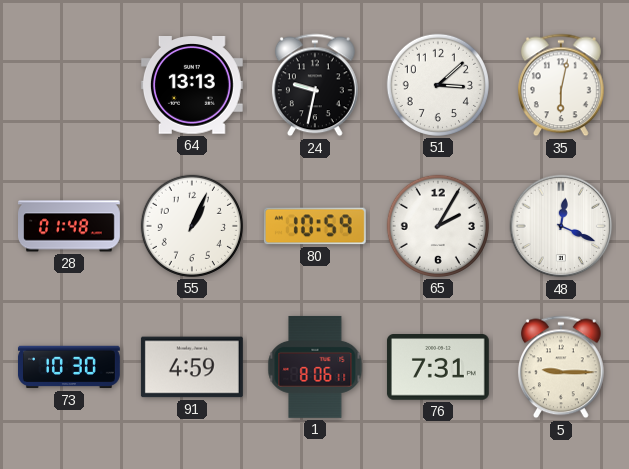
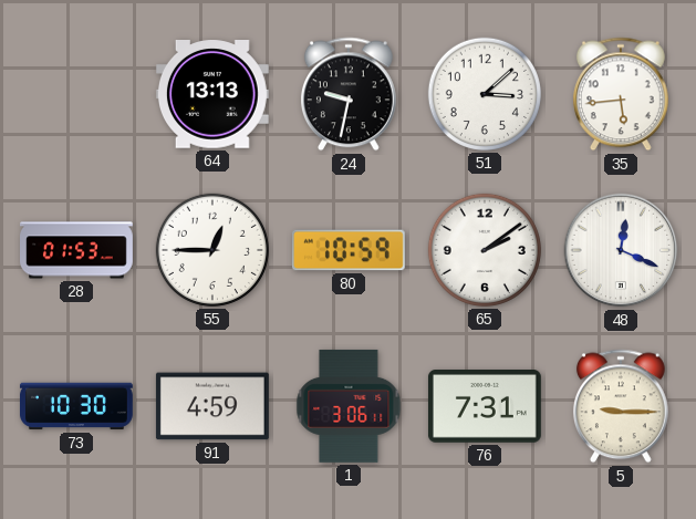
35: 6:02 -> 5:44 (621, 94)
28: 01:48 -> 01:53 (77, 250)
55: 1:04 -> 12:45 (212, 250)
65: 2:05 -> 2:09 (485, 250)
1: 8:06 -> 3:06 (349, 406)
